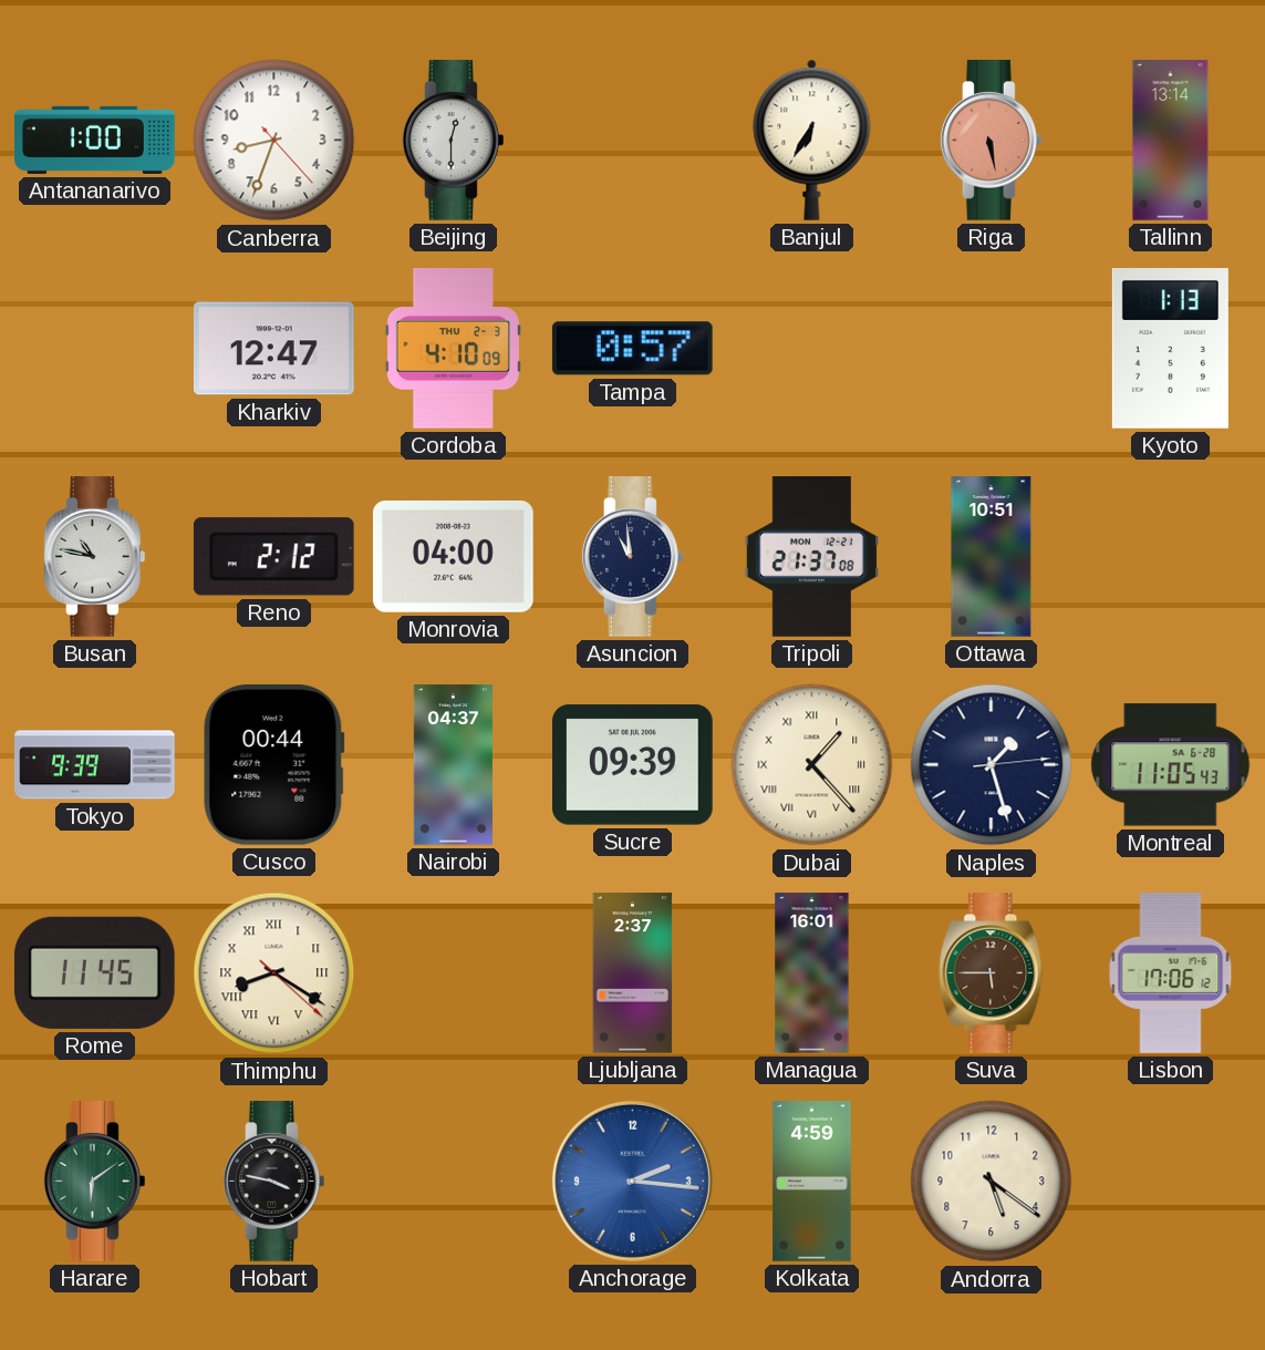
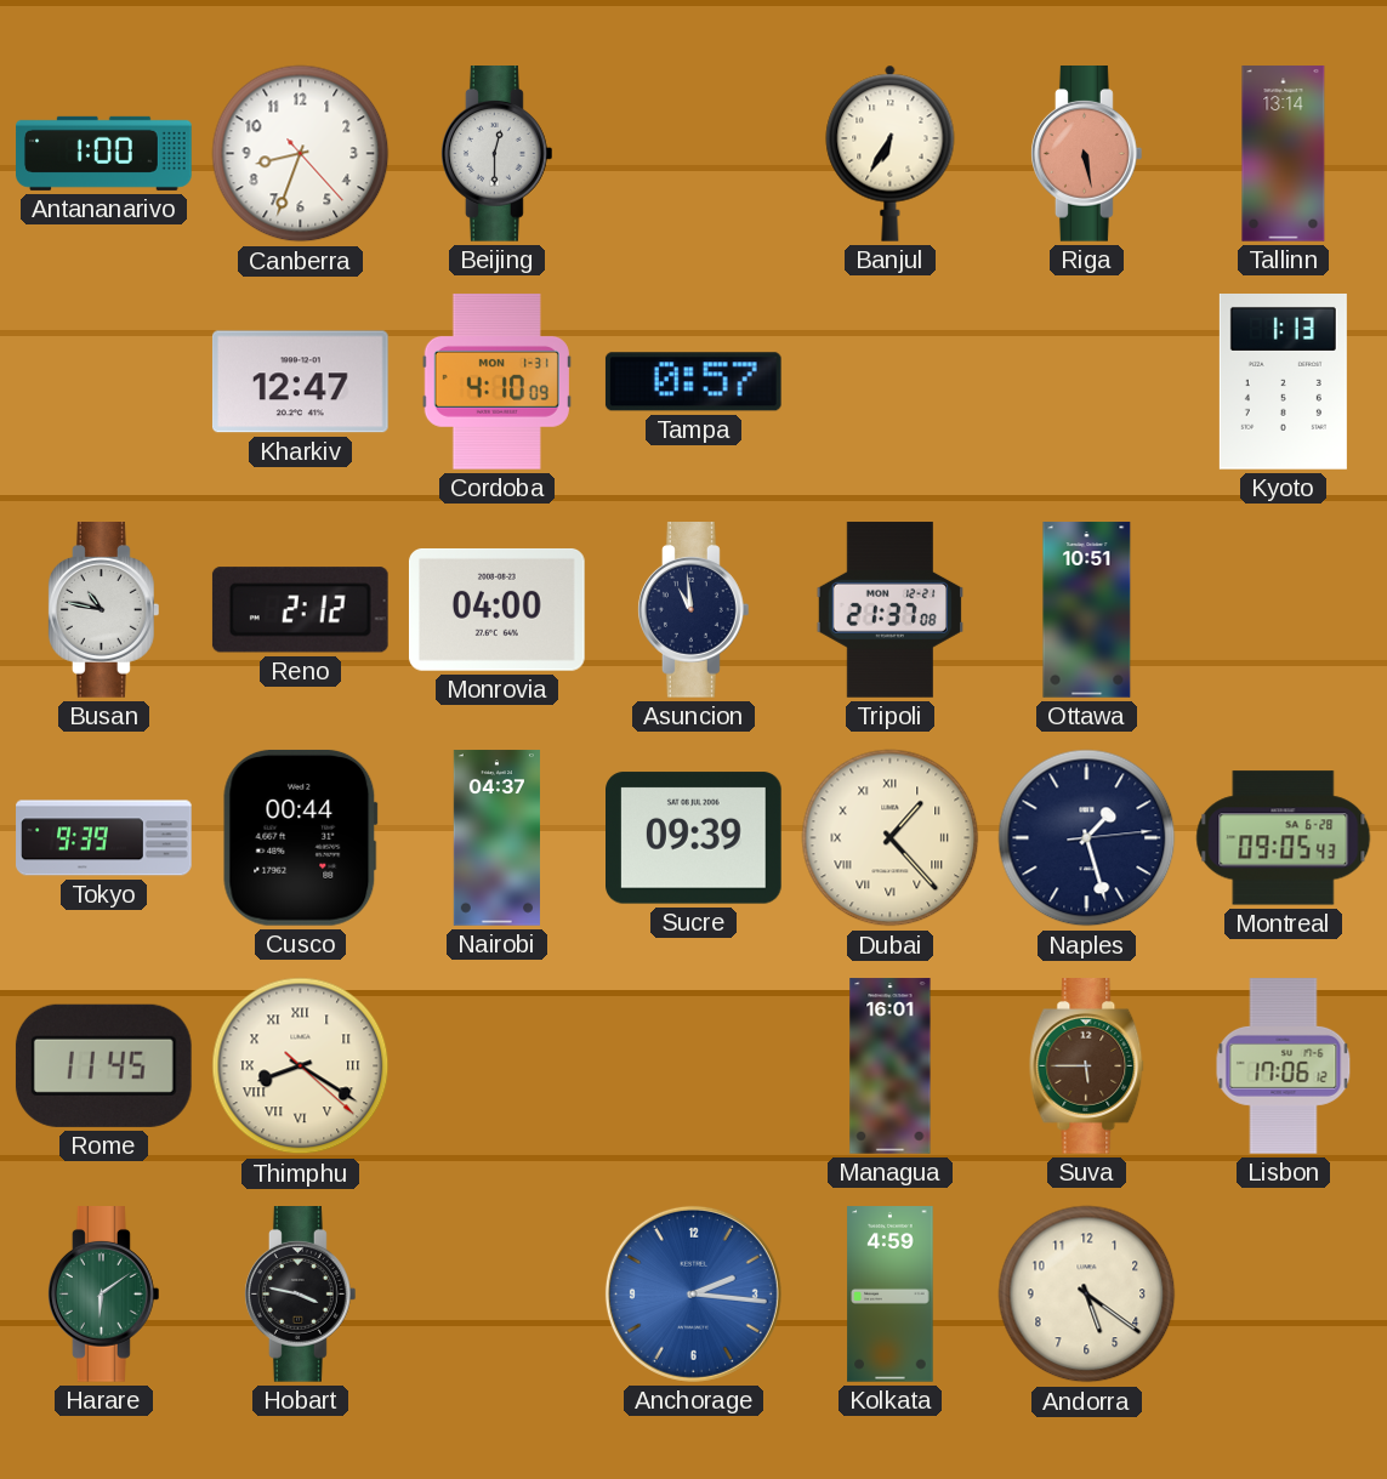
Cordoba date: THU 2-3 -> MON 1-31 (496, 382)
Montreal: 11:05 -> 09:05 (1284, 838)
Ljubljana: 2:37 -> none (633, 973)
